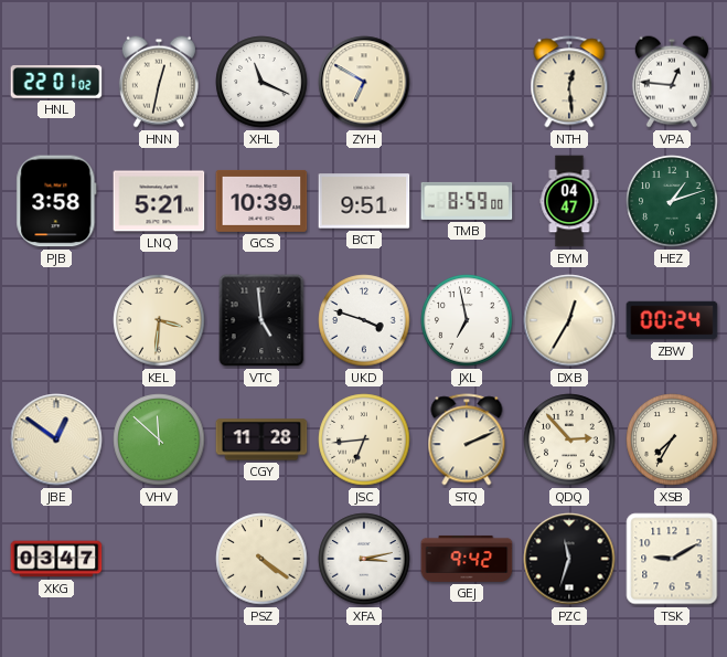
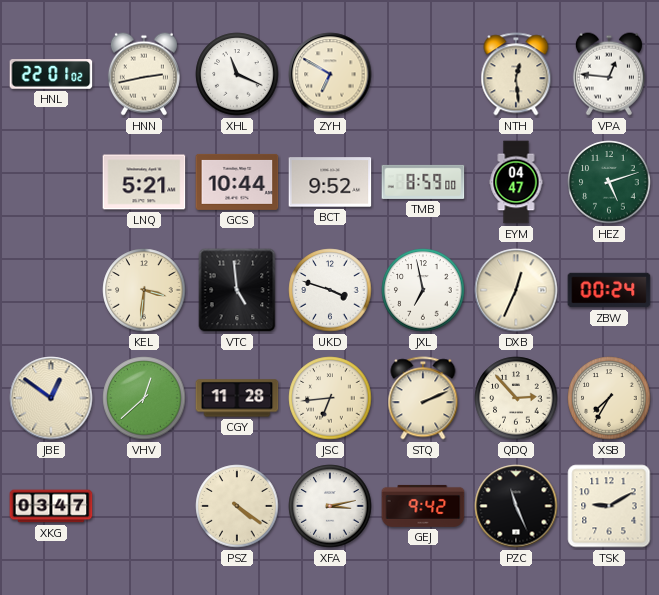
HNN: 12:32 -> 2:43 (144, 74)
PJB: 3:58 -> none (56, 201)
GCS: 10:39 -> 10:44 (237, 182)
BCT: 9:51 -> 9:52 (330, 182)
HEZ: 1:12 -> 5:12 (609, 182)
DXB: 12:35 -> 12:34 (516, 290)
VHV: 11:52 -> 12:38 (144, 398)
PZC: 11:33 -> 11:26 (516, 506)
